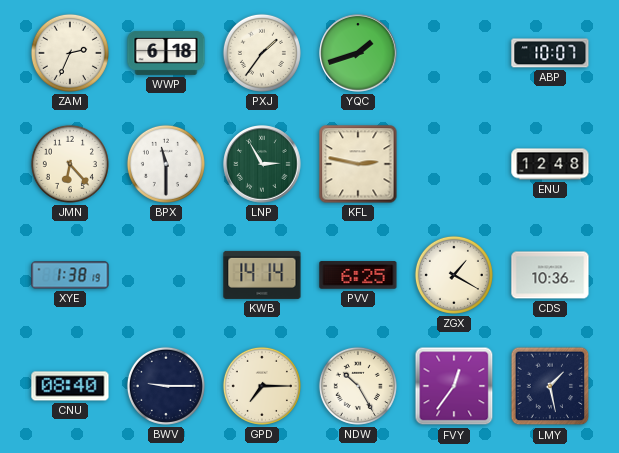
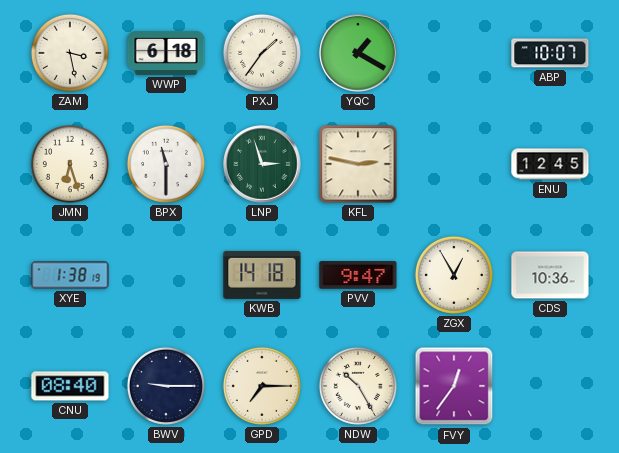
ZAM: 2:34 -> 3:28 (70, 53)
YQC: 1:42 -> 1:20 (358, 53)
JMN: 6:23 -> 6:27 (70, 164)
LNP: 2:55 -> 2:57 (262, 164)
ENU: 12:48 -> 12:45 (550, 164)
KWB: 14:14 -> 14:18 (262, 275)
PVV: 6:25 -> 9:47 (358, 275)
ZGX: 1:20 -> 12:55 (454, 275)
LMY: 1:28 -> none (550, 386)
